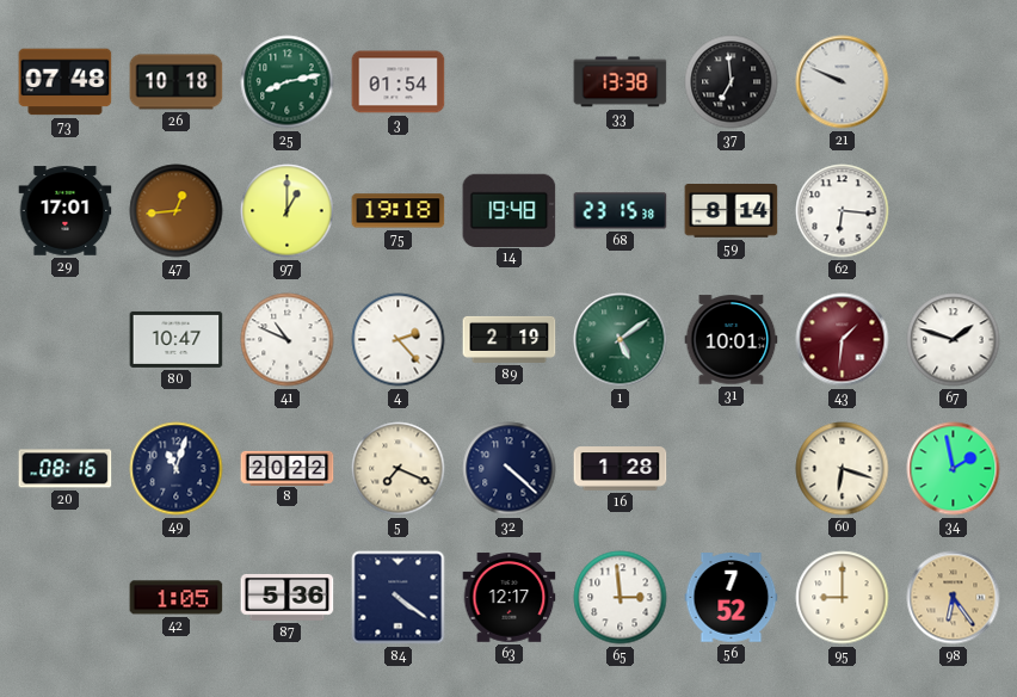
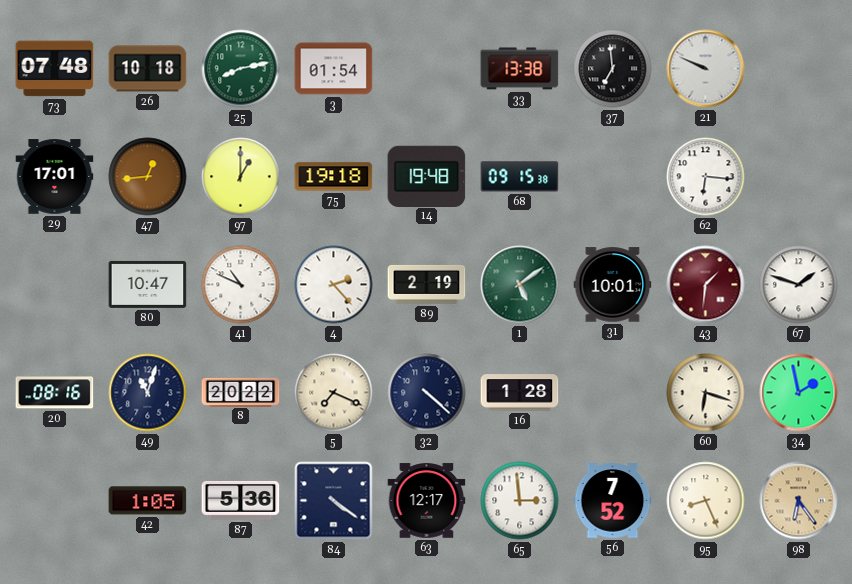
68: 23:15 -> 09:15 (520, 177)
59: 8:14 -> none (732, 211)
95: 9:00 -> 8:26 (706, 501)
